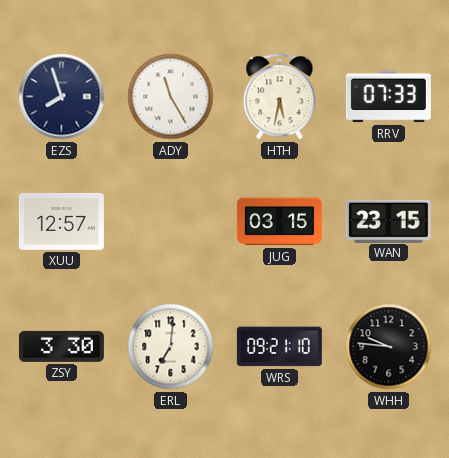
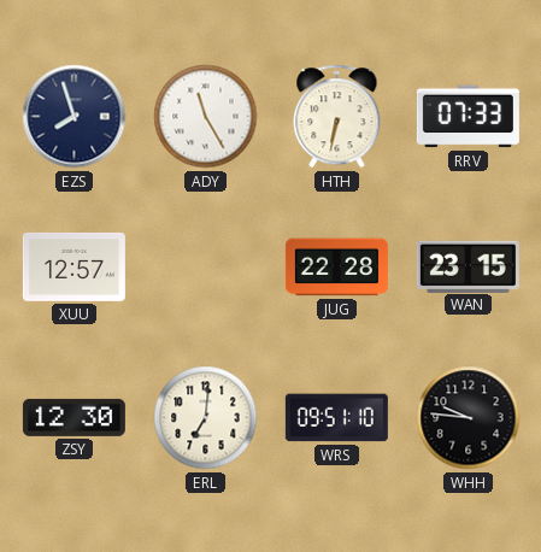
HTH: 5:32 -> 6:32 (337, 117)
JUG: 03:15 -> 22:28 (336, 268)
ZSY: 3:30 -> 12:30 (73, 417)
WRS: 09:21 -> 09:51 (336, 418)
